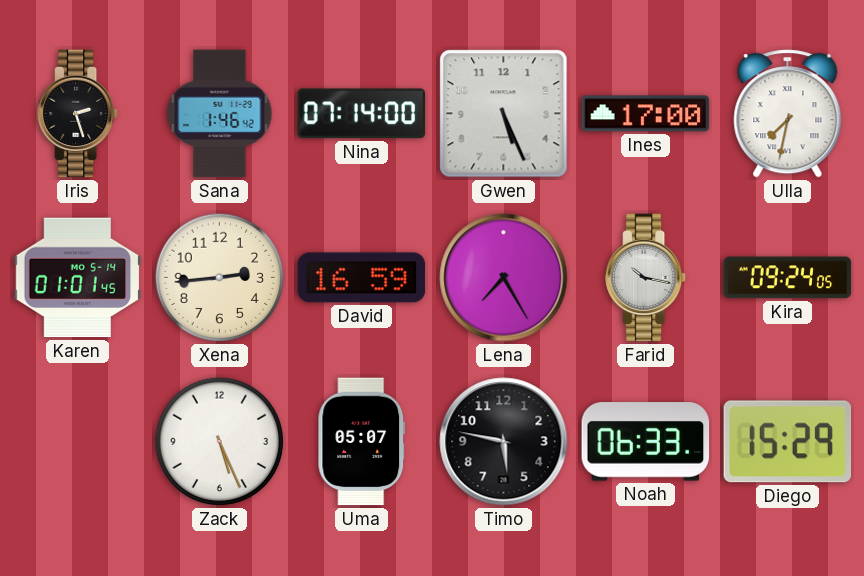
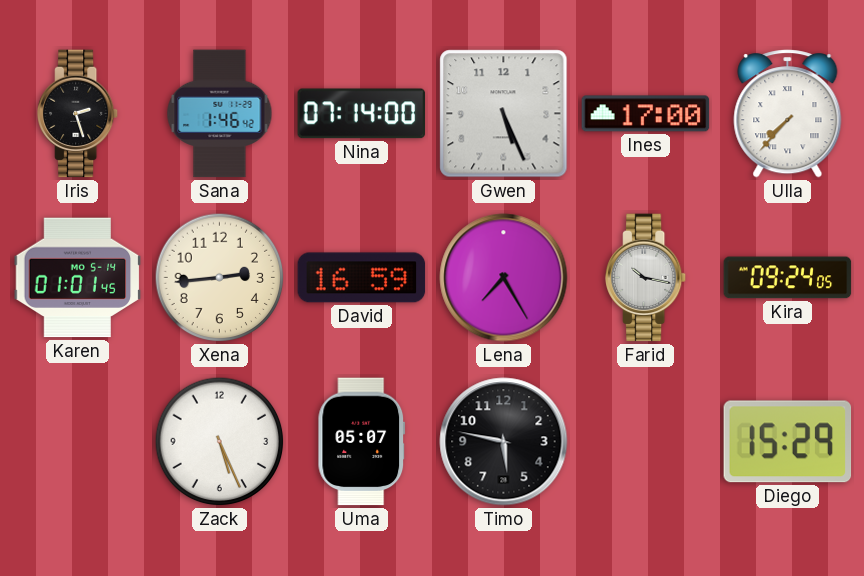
Ulla: 7:32 -> 7:37 (788, 114)
Noah: 06:33 -> none (646, 442)
